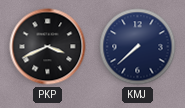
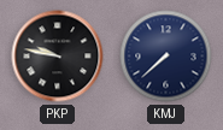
PKP: 3:41 -> 9:47 (58, 57)
